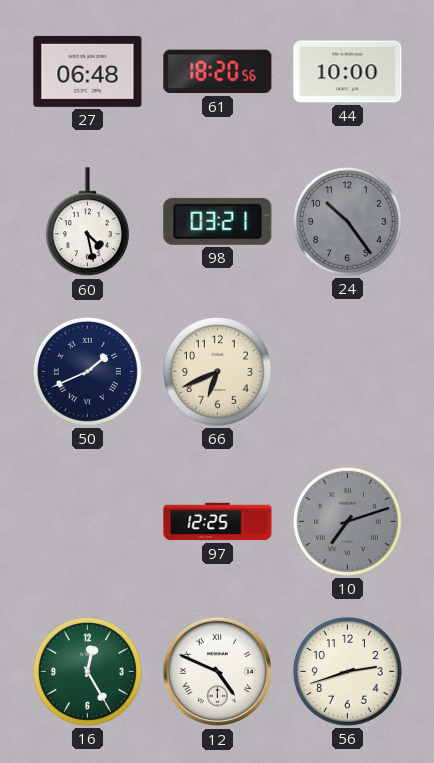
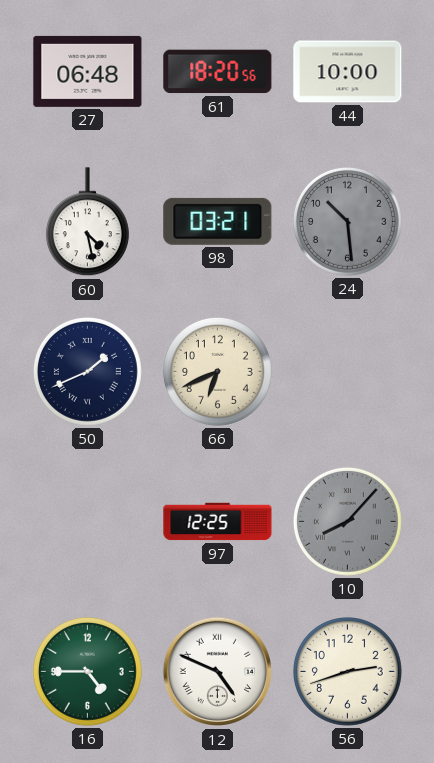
24: 10:24 -> 10:29 (347, 221)
10: 7:12 -> 8:07 (347, 521)
16: 12:25 -> 4:45 (87, 671)
